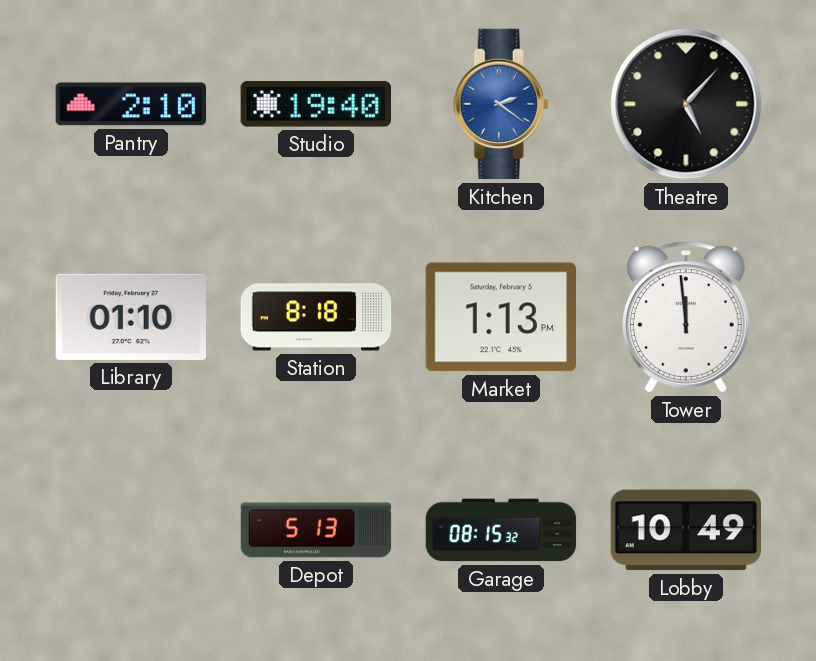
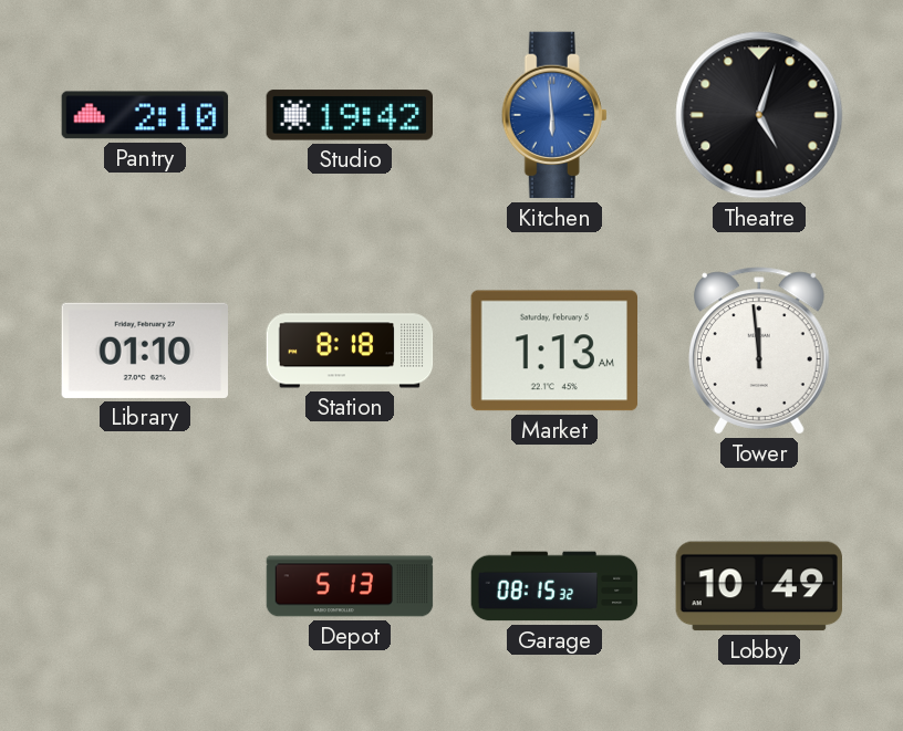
Studio: 19:40 -> 19:42 (349, 115)
Kitchen: 2:21 -> 5:59 (554, 115)
Theatre: 5:07 -> 5:03 (759, 115)
Market: 1:13 PM -> 1:13 AM (553, 351)
